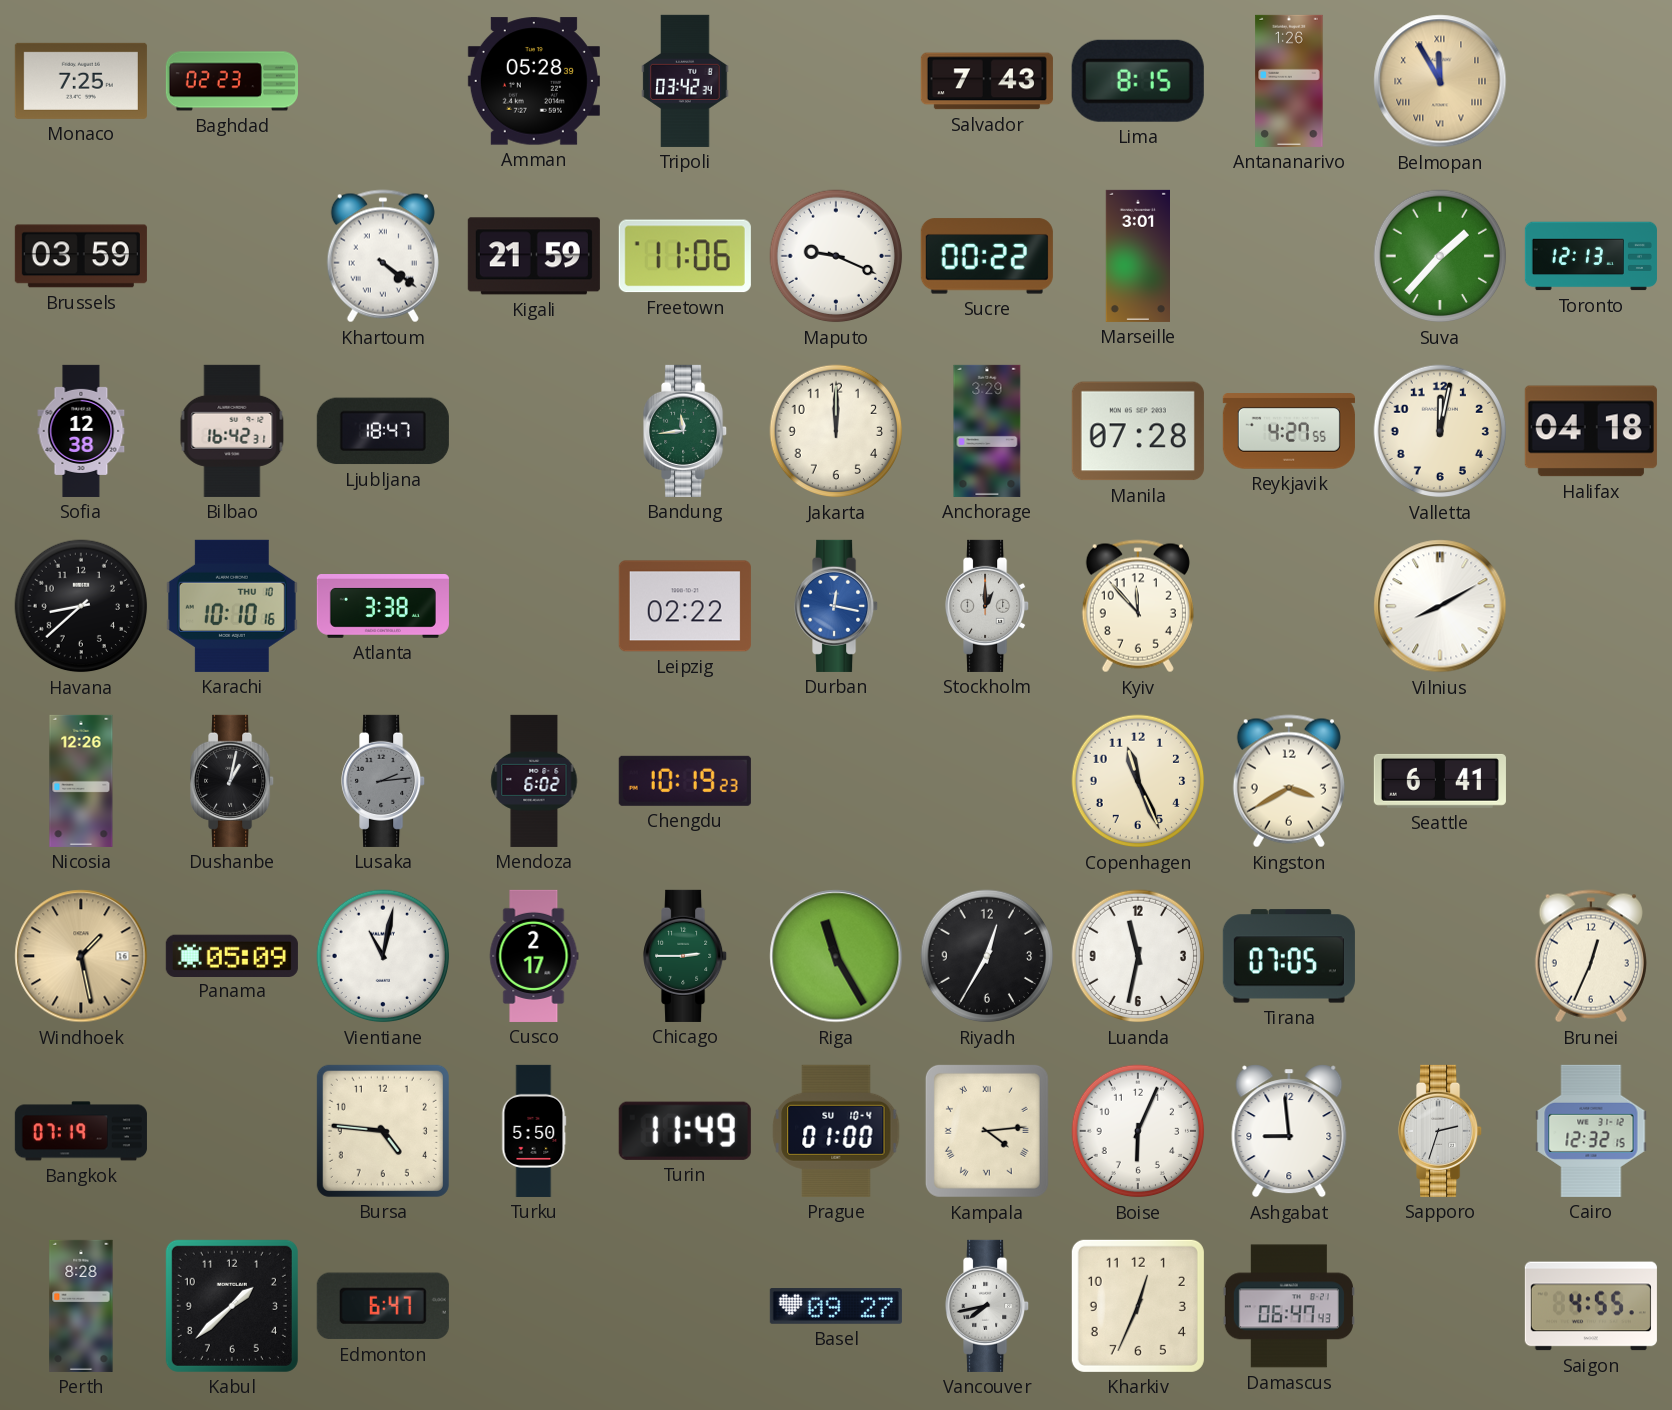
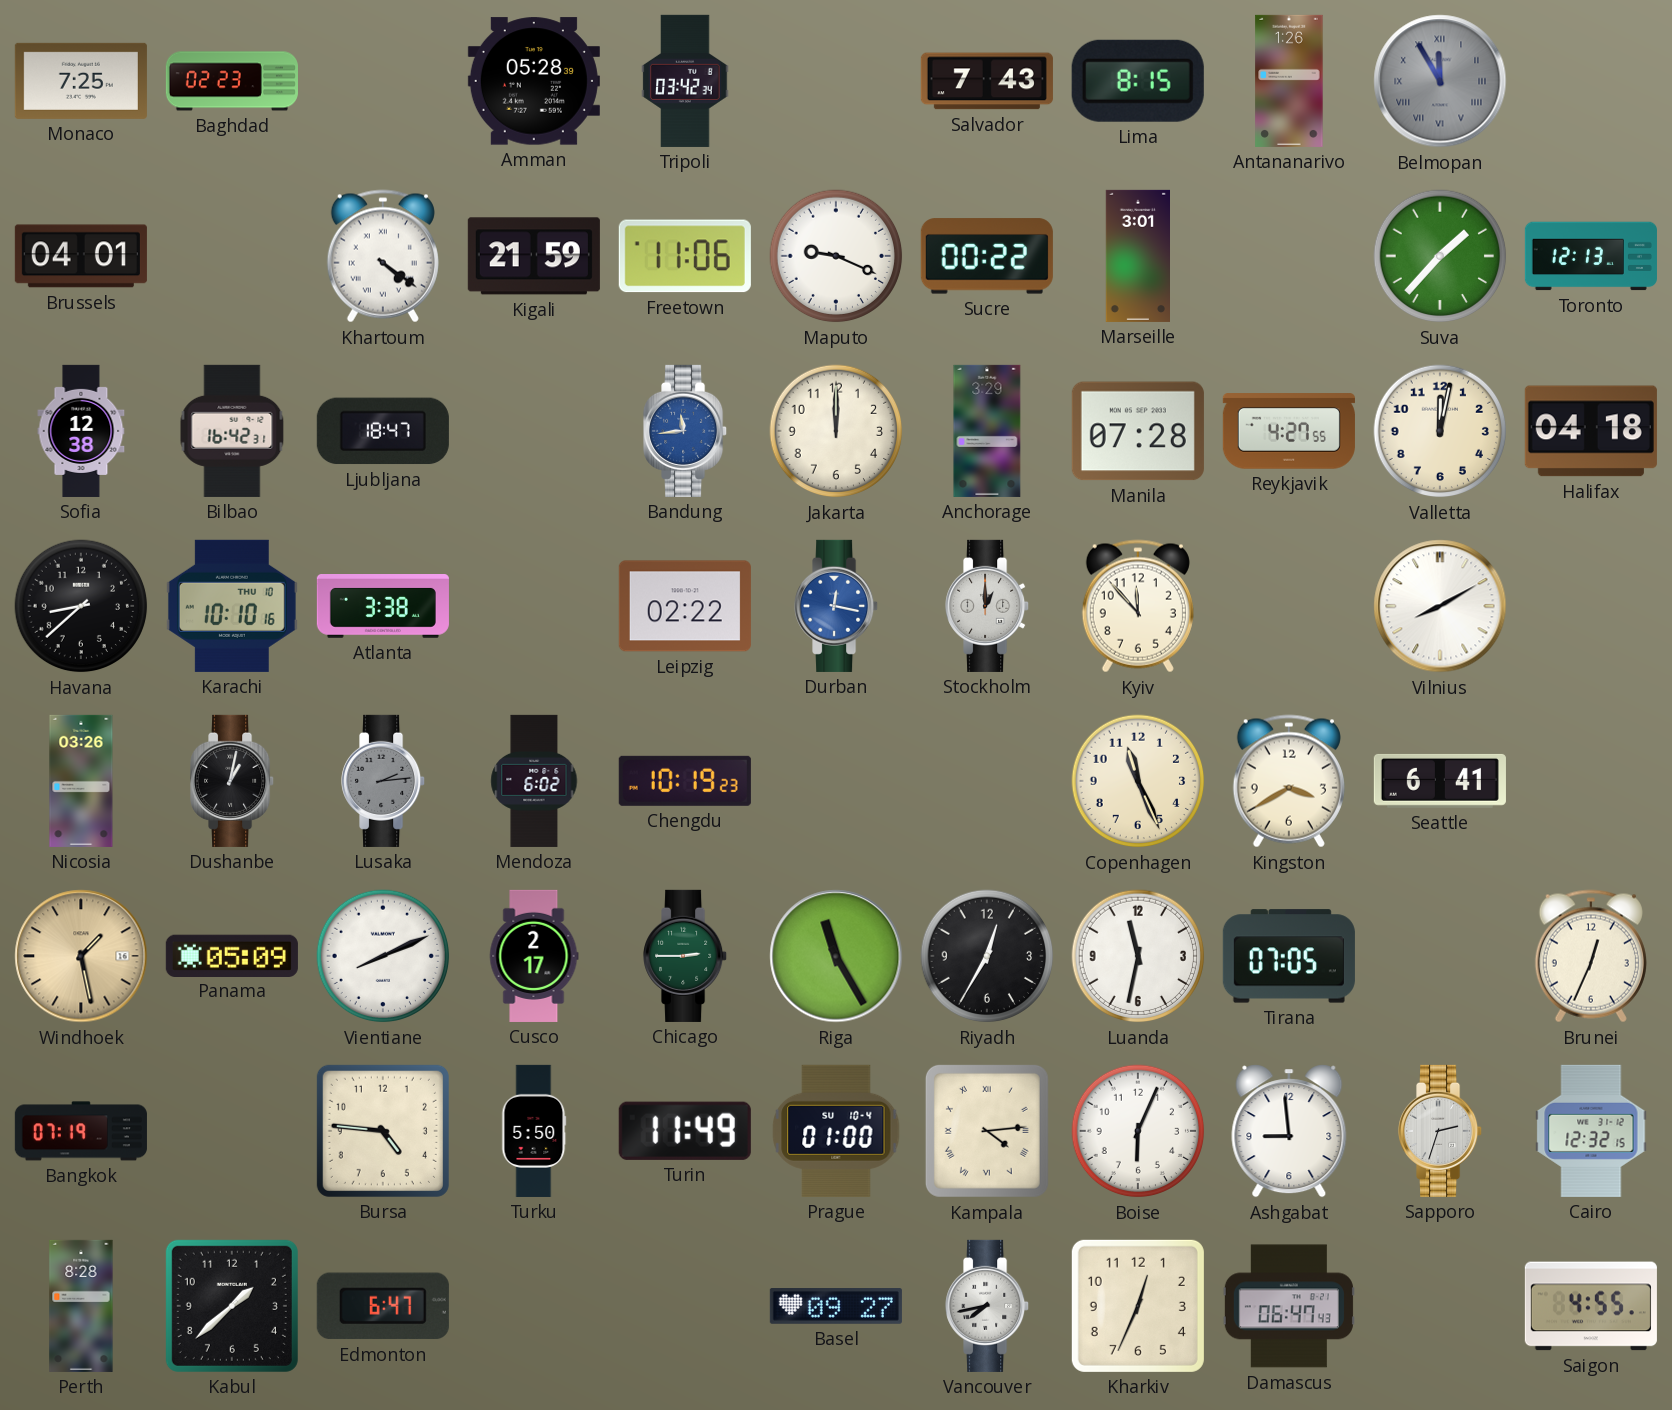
Belmopan dial: champagne -> grey (1440, 81)
Brussels: 03:59 -> 04:01 (81, 256)
Bandung dial: green -> blue (686, 431)
Nicosia: 12:26 -> 03:26 (81, 781)
Vientiane: 11:02 -> 8:11 (383, 956)
